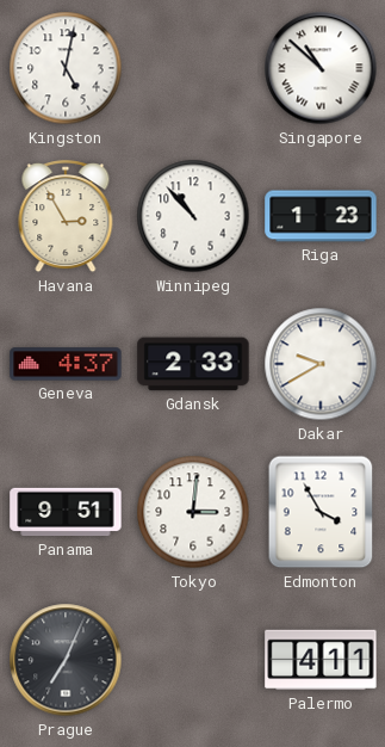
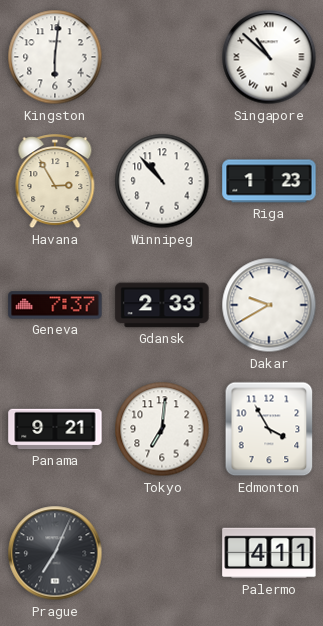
Kingston: 5:02 -> 6:01 (55, 57)
Geneva: 4:37 -> 7:37 (55, 305)
Panama: 9:51 -> 9:21 (55, 429)
Tokyo: 3:01 -> 7:01 (162, 429)
